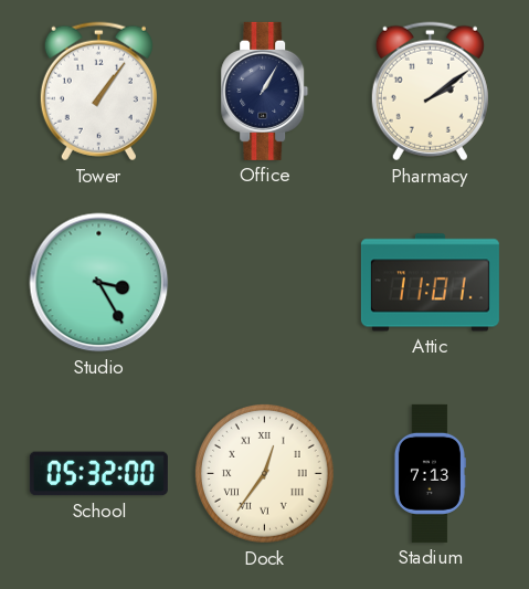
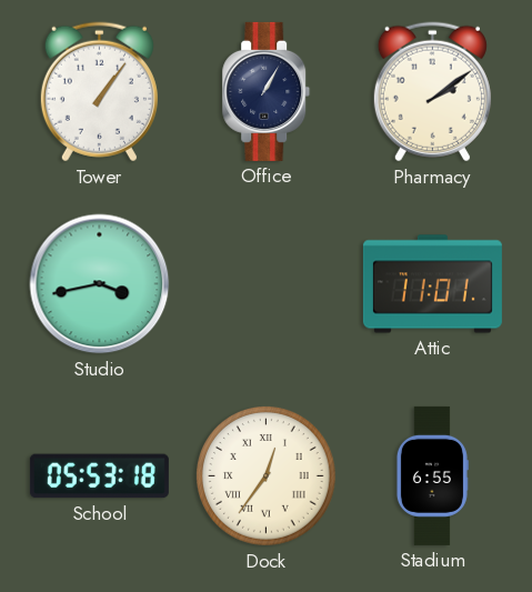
Studio: 3:25 -> 3:43 (100, 284)
School: 05:32 -> 05:53 (99, 476)
Stadium: 7:13 -> 6:55 (432, 475)
